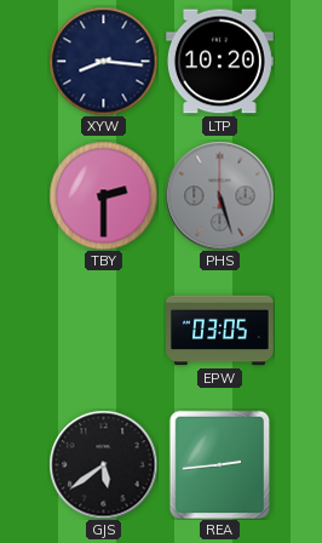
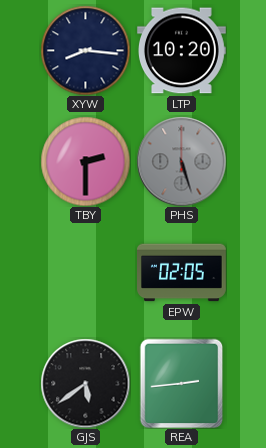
EPW: 03:05 -> 02:05 (182, 273)
